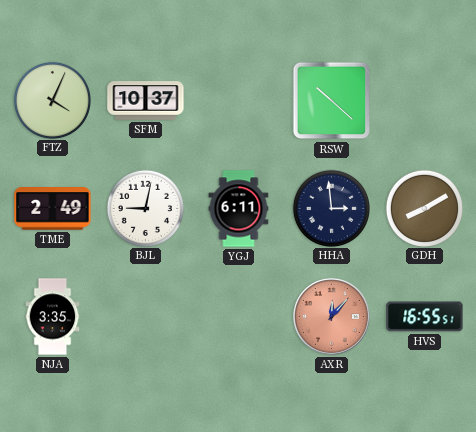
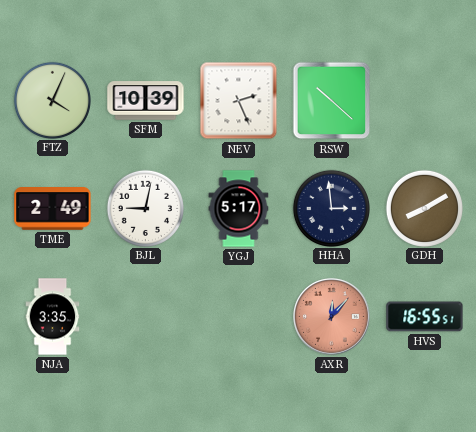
SFM: 10:37 -> 10:39 (146, 101)
NEV: none -> 2:26 (239, 101)
YGJ: 6:11 -> 5:17 (239, 209)
